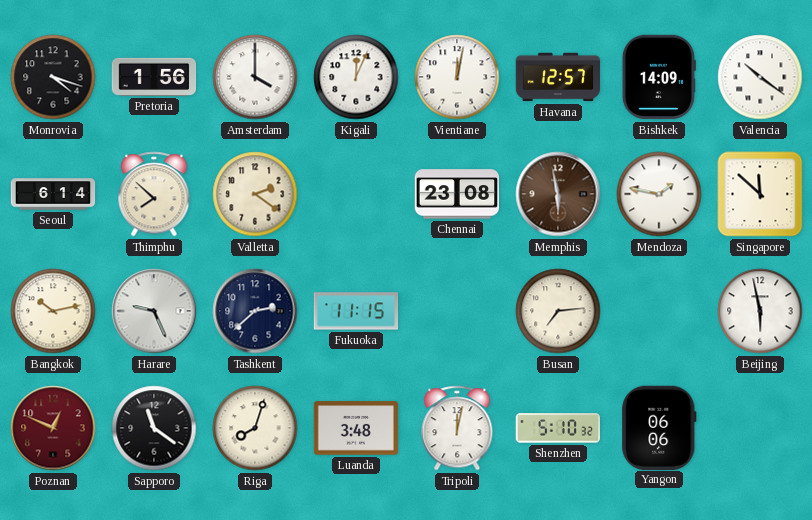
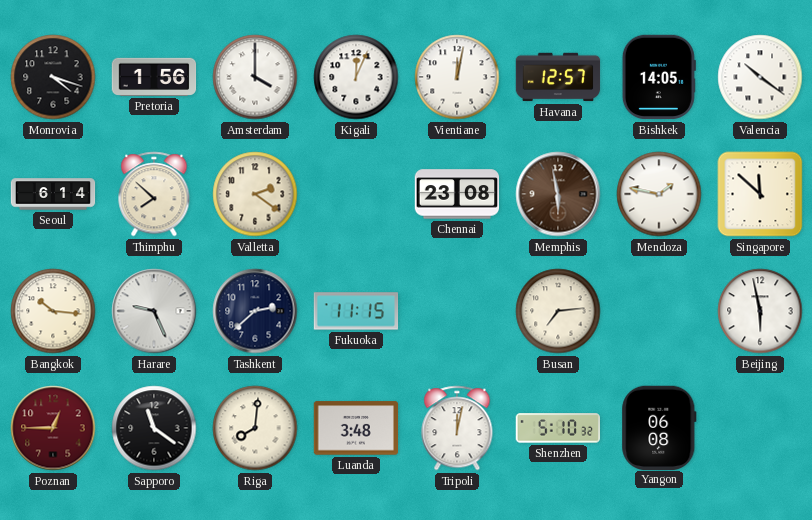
Bishkek: 14:09 -> 14:05 (659, 77)
Bangkok: 10:13 -> 10:16 (53, 311)
Poznan: 12:49 -> 12:45 (53, 428)
Riga: 8:03 -> 8:01 (255, 428)
Yangon: 06:06 -> 06:08 (659, 427)
